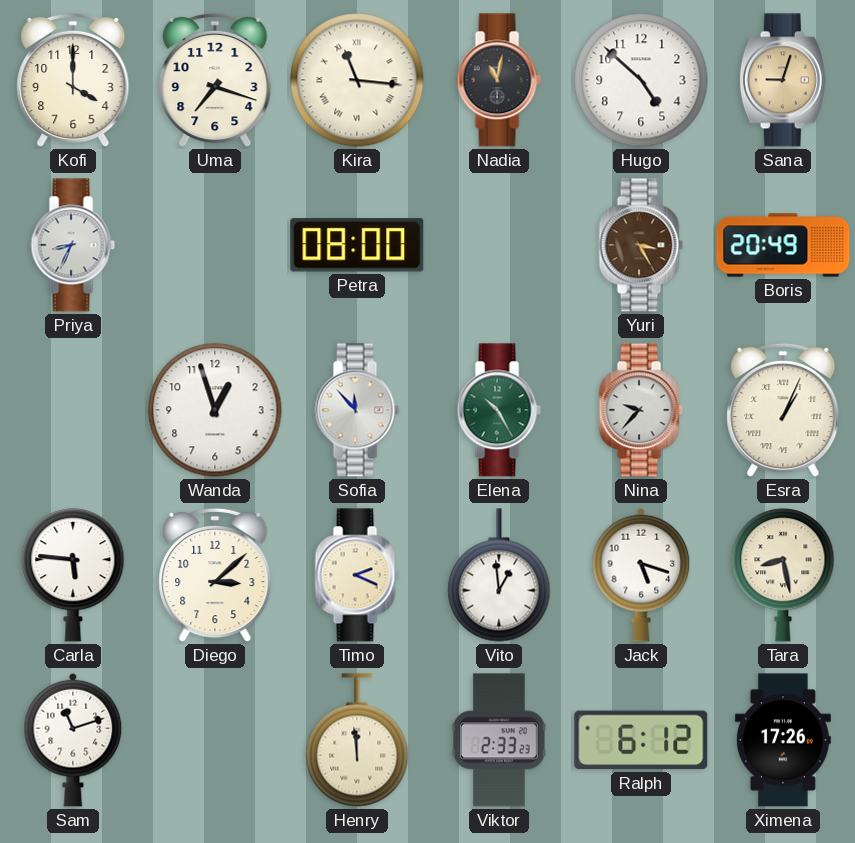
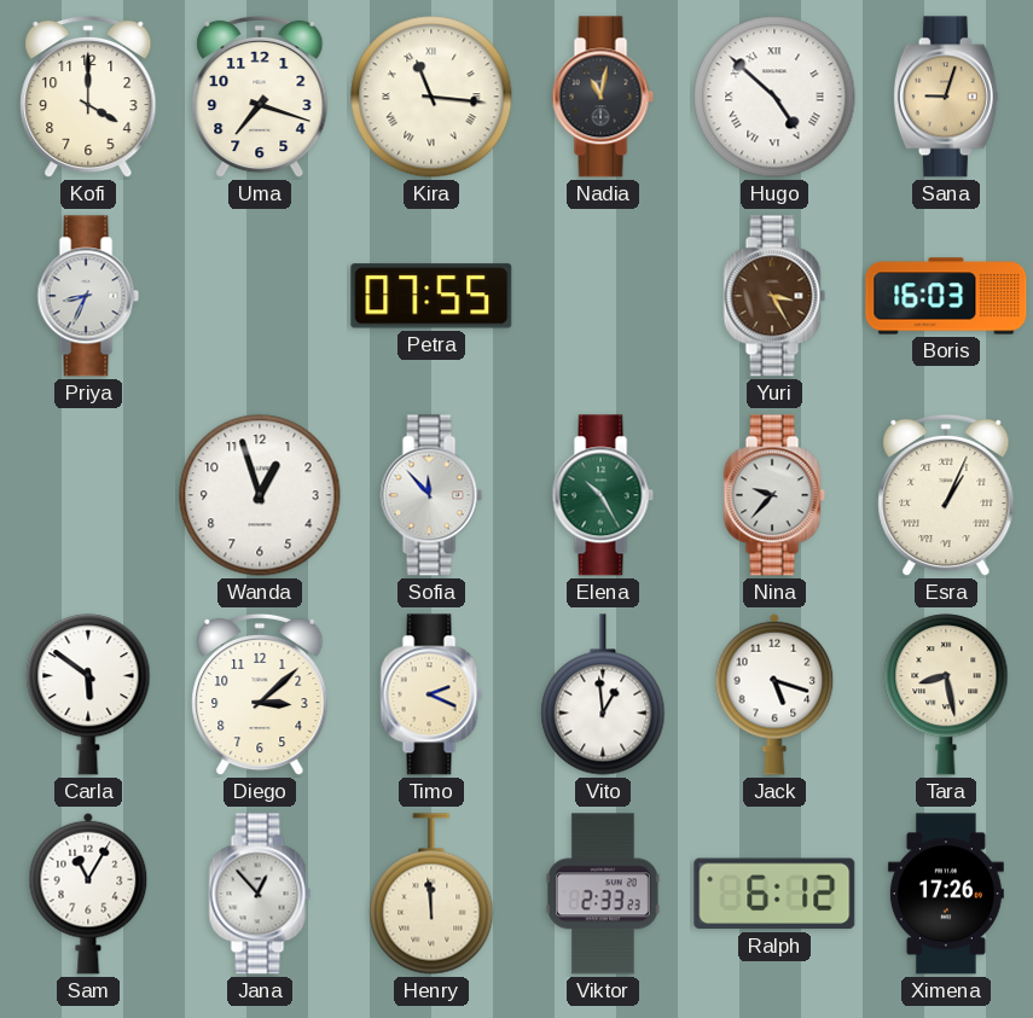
Hugo numerals: Arabic -> Roman (774, 97)
Petra: 08:00 -> 07:55 (431, 296)
Boris: 20:49 -> 16:03 (946, 296)
Carla: 5:46 -> 5:51 (88, 694)
Sam: 11:12 -> 11:05 (88, 894)
Jana: none -> 12:53 (260, 894)
